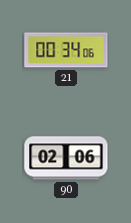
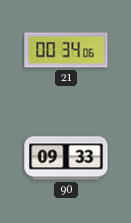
90: 02:06 -> 09:33 (66, 158)
